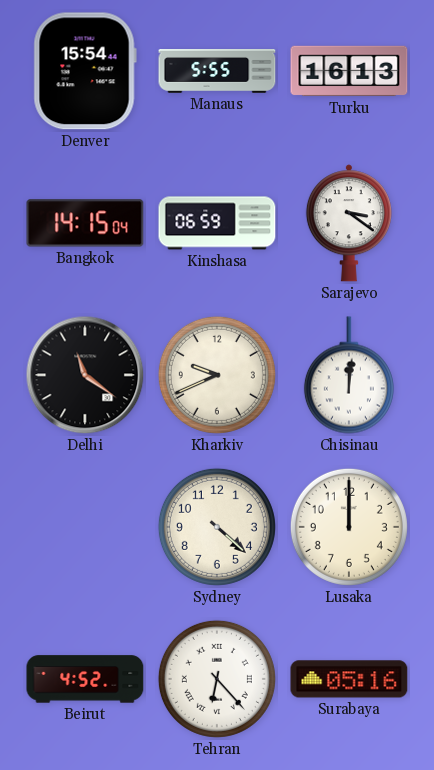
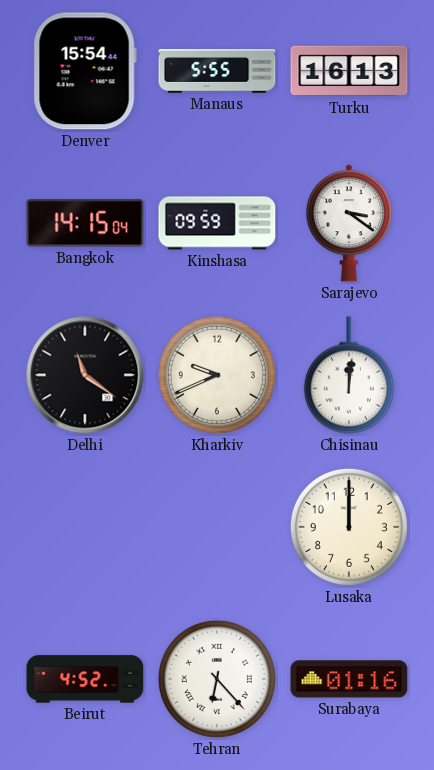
Kinshasa: 06:59 -> 09:59 (217, 223)
Sydney: 4:22 -> none (217, 527)
Surabaya: 05:16 -> 01:16 (349, 679)
